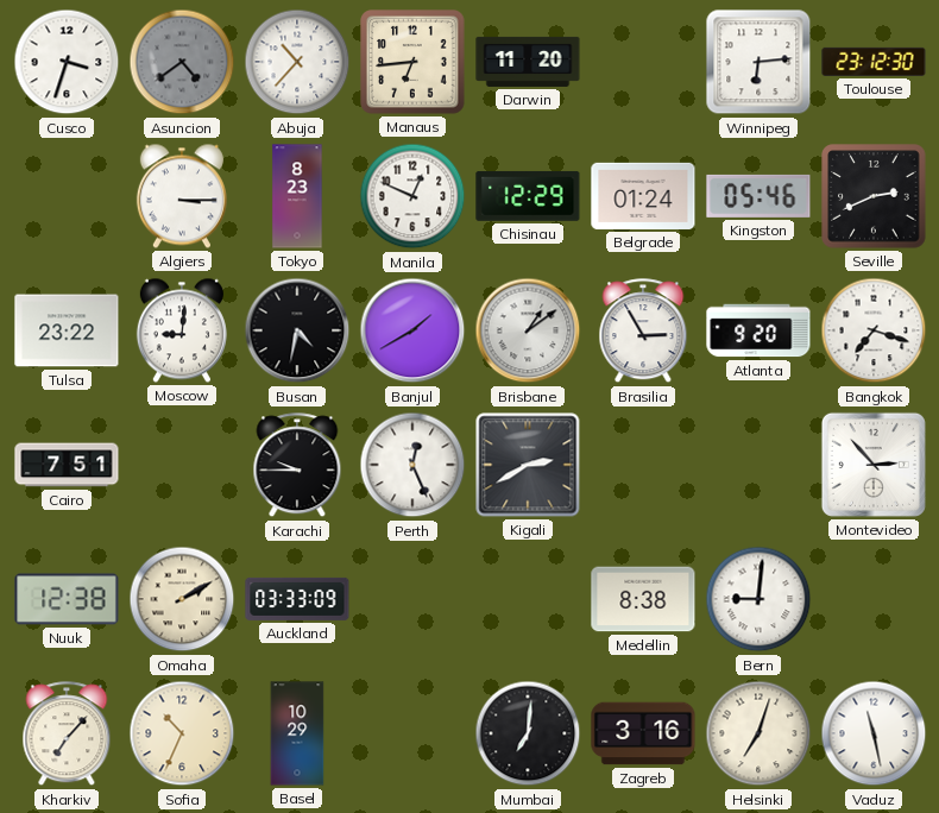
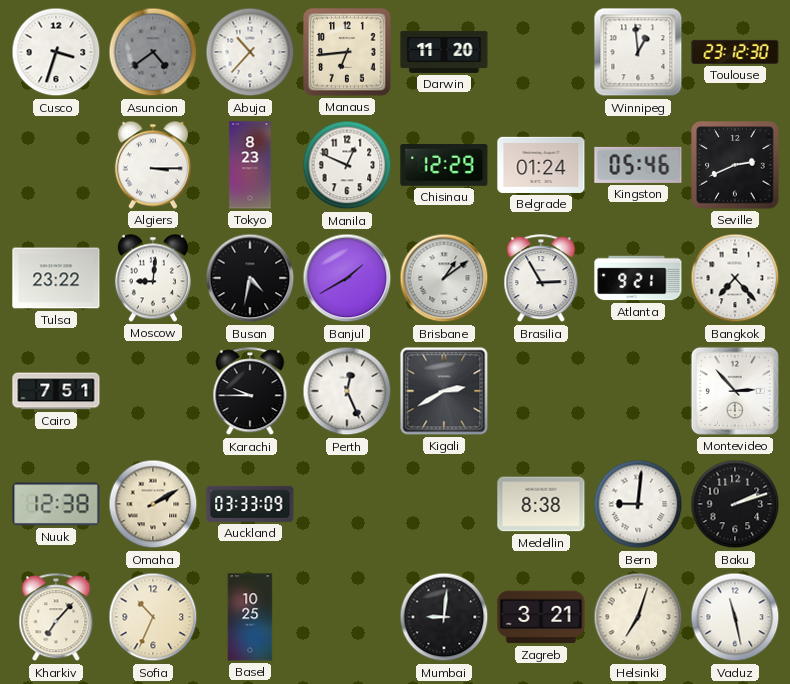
Winnipeg: 6:14 -> 12:59 (638, 52)
Atlanta: 9:20 -> 9:21 (638, 278)
Bangkok: 7:18 -> 7:23 (735, 278)
Baku: none -> 2:12 (735, 504)
Basel: 10:29 -> 10:25 (250, 617)
Mumbai: 7:01 -> 9:01 (444, 617)
Zagreb: 3:16 -> 3:21 (541, 617)
